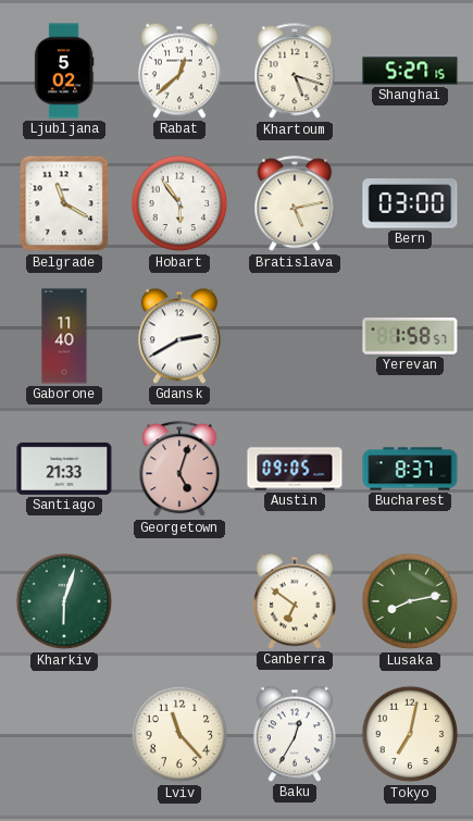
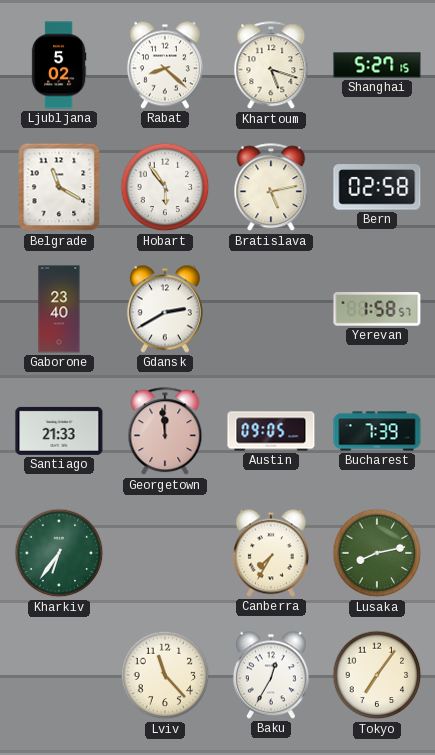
Rabat: 12:38 -> 8:22 (165, 65)
Bern: 03:00 -> 02:58 (377, 187)
Gaborone: 11:40 -> 23:40 (59, 309)
Georgetown: 5:03 -> 11:59 (165, 432)
Bucharest: 8:37 -> 7:39 (377, 431)
Kharkiv: 6:03 -> 6:36 (59, 553)
Canberra: 6:51 -> 7:35 (271, 553)
Tokyo: 7:02 -> 7:06 (377, 675)
